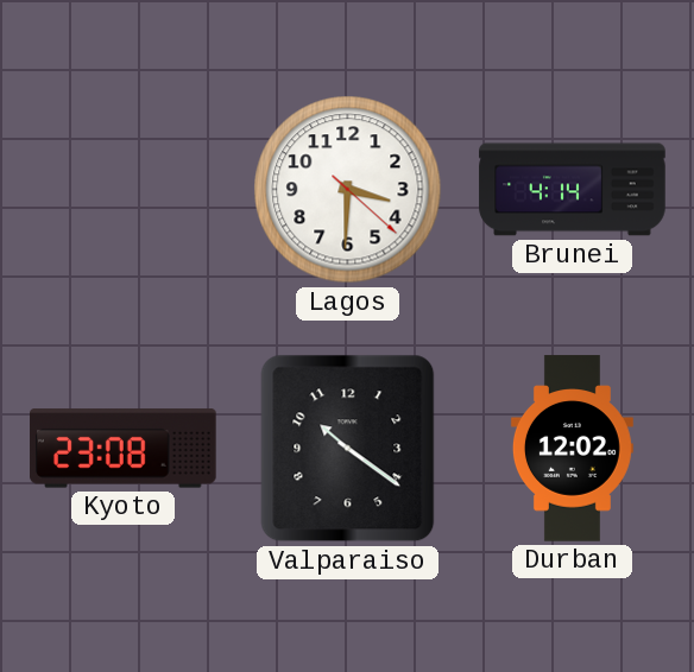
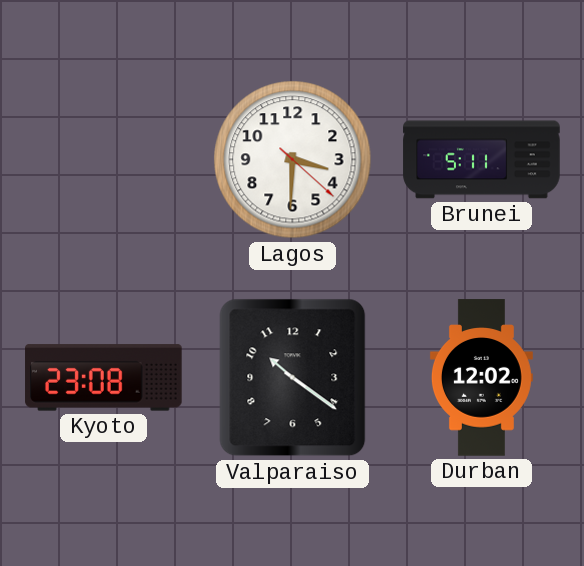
Brunei: 4:14 -> 5:11 (482, 160)
